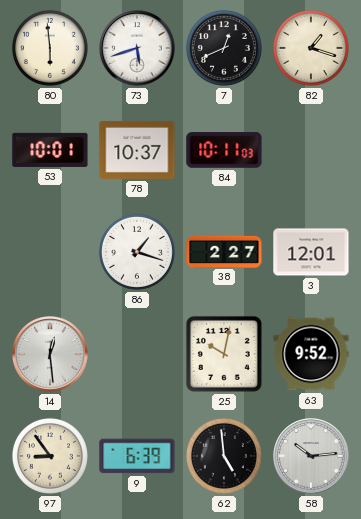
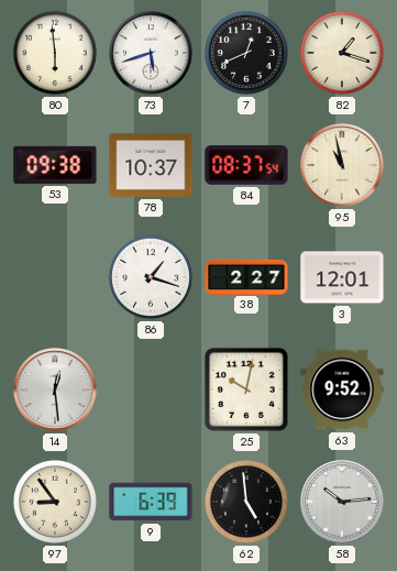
53: 10:01 -> 09:38 (55, 165)
84: 10:11 -> 08:37 (246, 165)
95: none -> 10:58 (342, 165)
